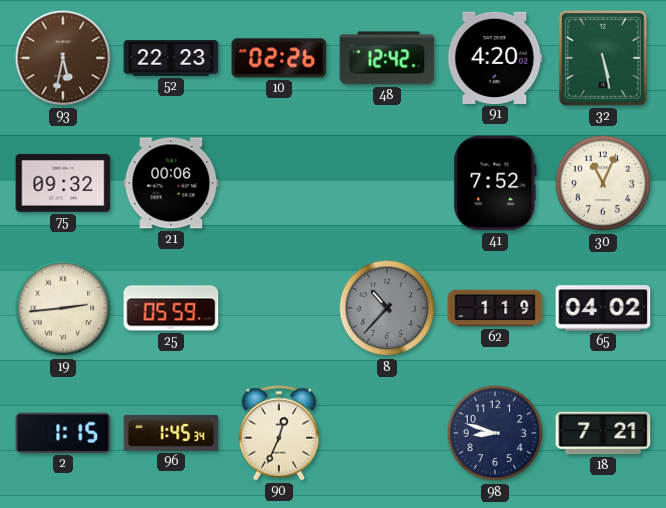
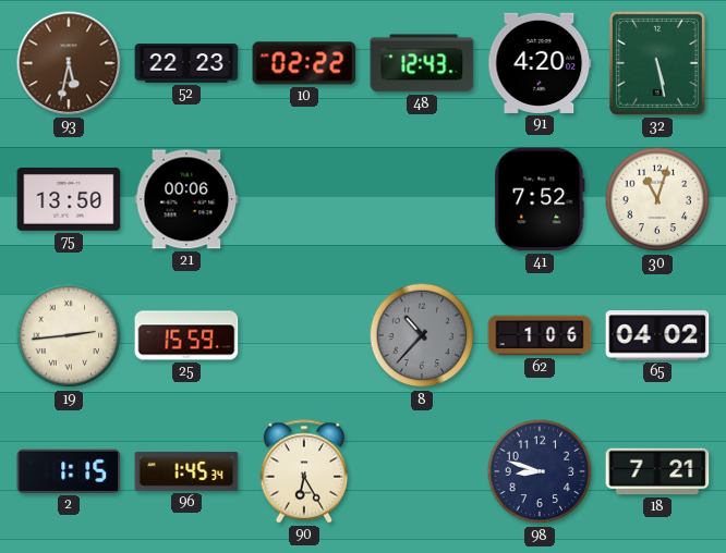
10: 02:26 -> 02:22 (304, 63)
48: 12:42 -> 12:43 (422, 63)
75: 09:32 -> 13:50 (69, 199)
30: 11:04 -> 11:03 (657, 199)
25: 05:59 -> 15:59 (186, 335)
62: 1:19 -> 1:06 (540, 335)
90: 12:34 -> 6:25 (304, 471)
